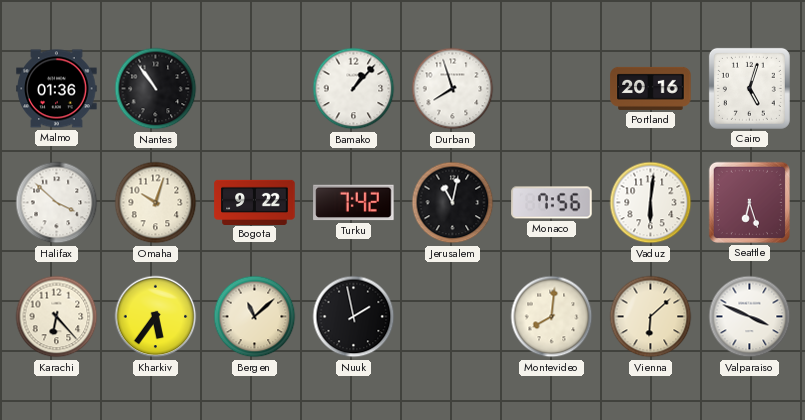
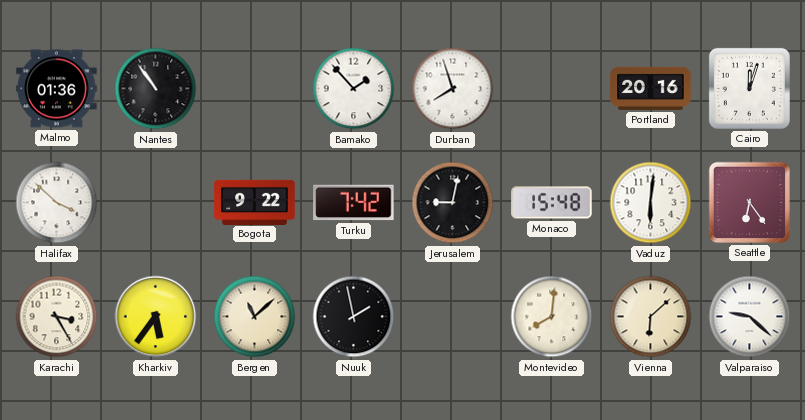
Bamako: 1:07 -> 1:53 (354, 89)
Cairo: 5:03 -> 12:03 (749, 88)
Omaha: 10:03 -> none (156, 203)
Jerusalem: 11:02 -> 9:02 (453, 203)
Monaco: 7:56 -> 15:48 (552, 203)
Seattle: 6:27 -> 6:24 (749, 202)
Karachi: 6:23 -> 3:25 (57, 317)
Valparaiso: 3:49 -> 9:22 (750, 317)
